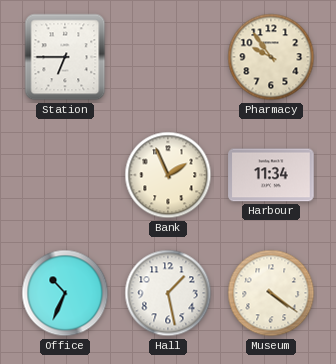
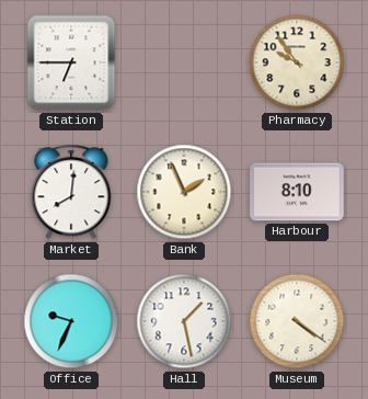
Market: none -> 8:01 (71, 192)
Harbour: 11:34 -> 8:10 (297, 192)
Office: 10:34 -> 9:34 (71, 321)
